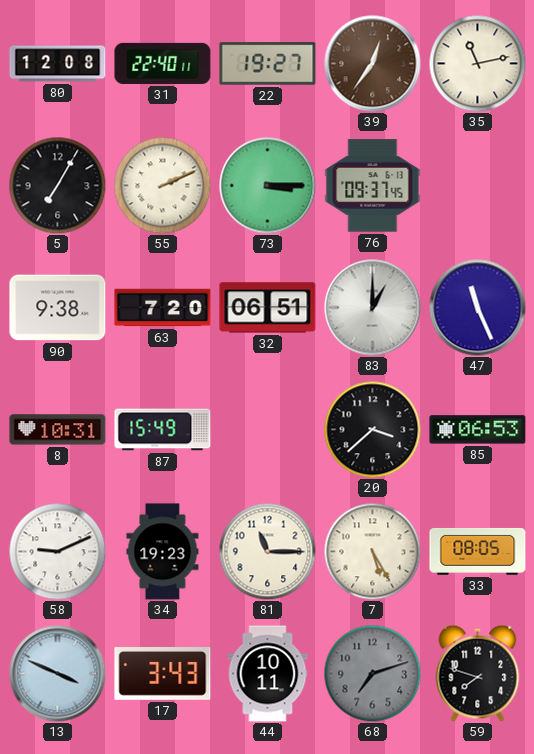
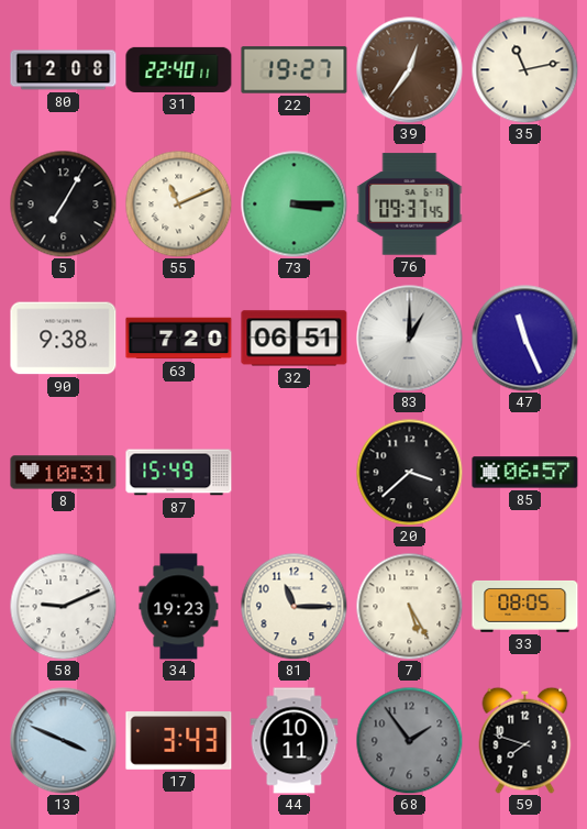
55: 2:11 -> 11:11 (178, 203)
85: 06:53 -> 06:57 (525, 473)
68: 7:12 -> 1:54 (409, 740)
